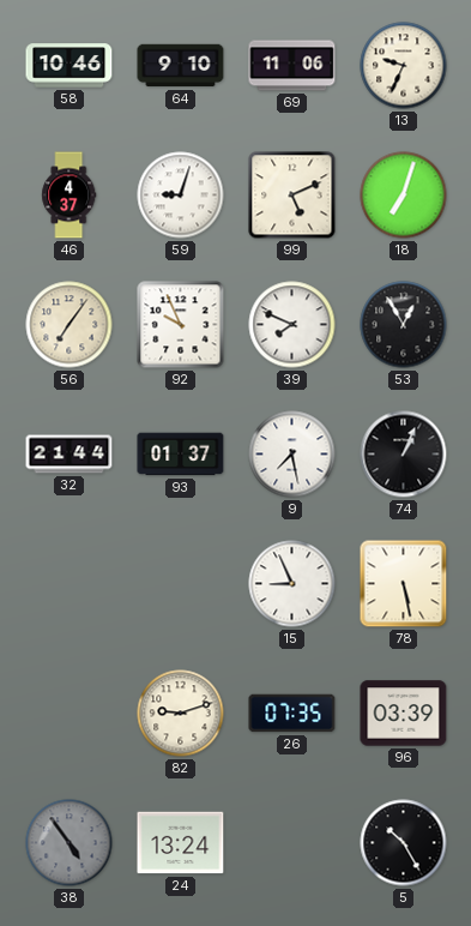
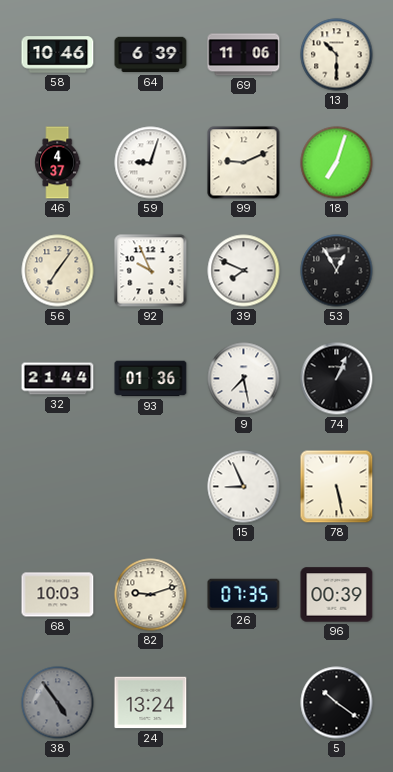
64: 9:10 -> 6:39 (151, 55)
13: 9:34 -> 10:30 (337, 55)
99: 5:11 -> 9:11 (244, 163)
93: 01:37 -> 01:36 (151, 379)
68: none -> 10:03 (58, 595)
96: 03:39 -> 00:39 (337, 595)
5: 10:25 -> 10:21 (337, 703)
